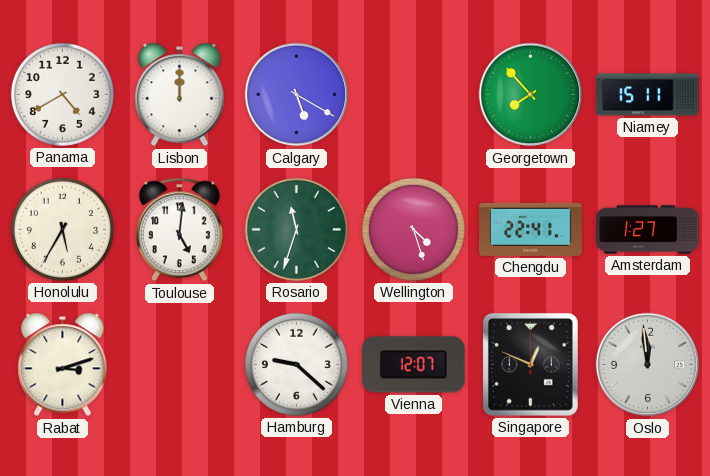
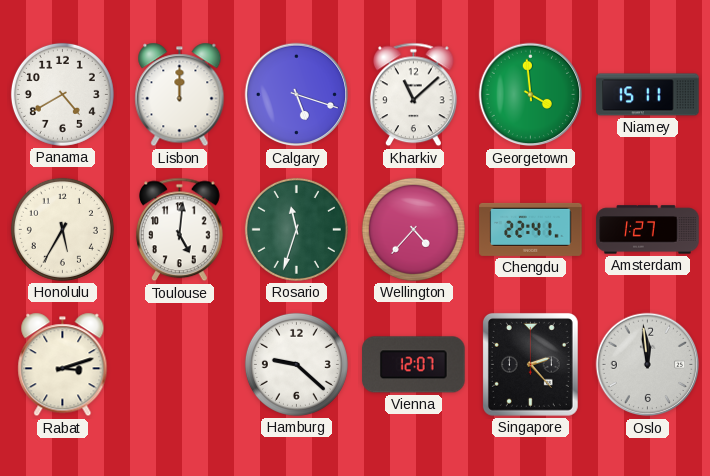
Calgary: 5:20 -> 5:18 (297, 95)
Kharkiv: none -> 11:08 (413, 95)
Georgetown: 7:53 -> 3:59 (531, 95)
Wellington: 4:27 -> 4:37 (413, 229)
Singapore: 12:49 -> 2:23 (530, 364)
